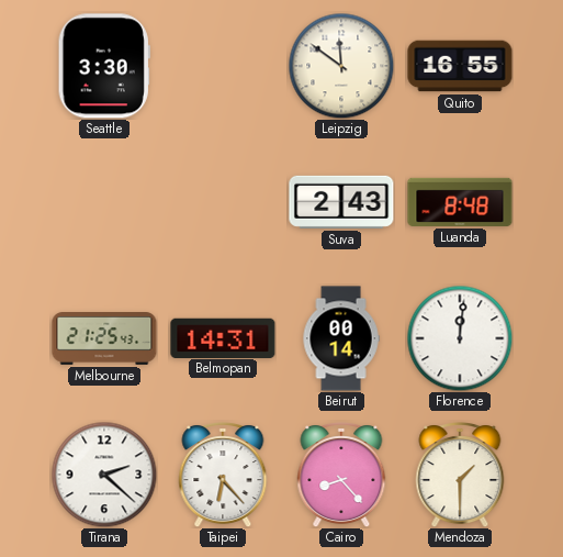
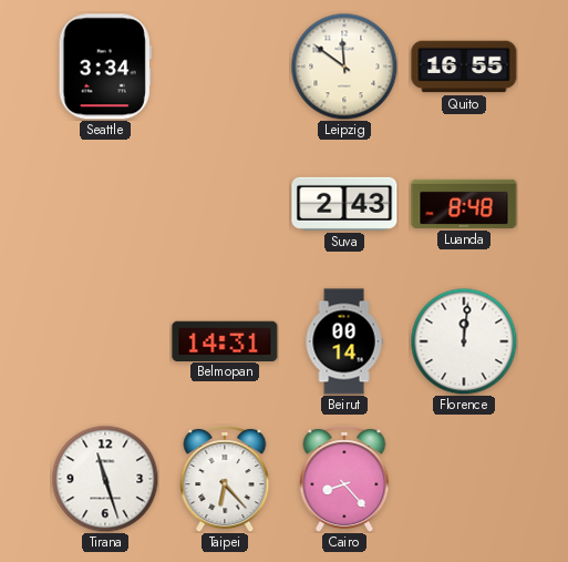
Seattle: 3:30 -> 3:34 (105, 67)
Melbourne: 21:25 -> none (104, 339)
Tirana: 2:22 -> 11:27 (105, 479)
Mendoza: 1:30 -> none (460, 476)
